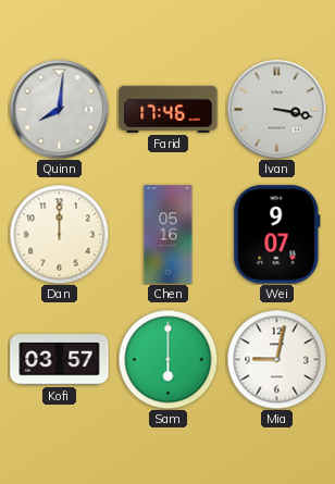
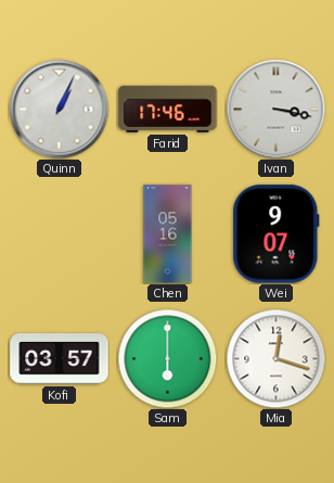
Quinn: 8:01 -> 1:04 (59, 109)
Dan: 12:00 -> none (59, 234)
Mia: 9:02 -> 12:18 (275, 358)
